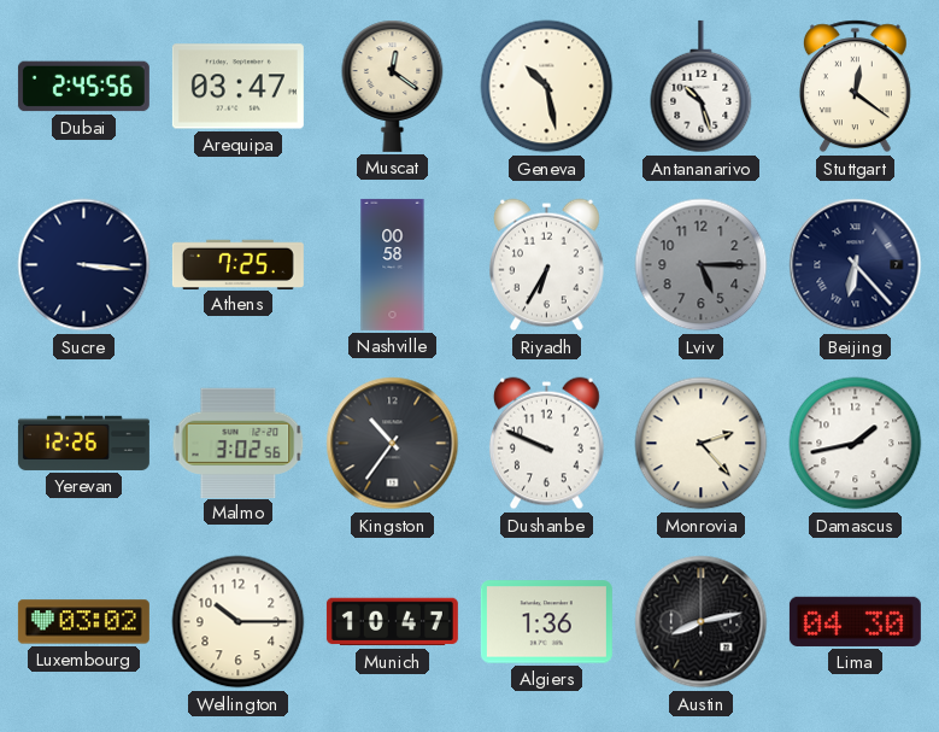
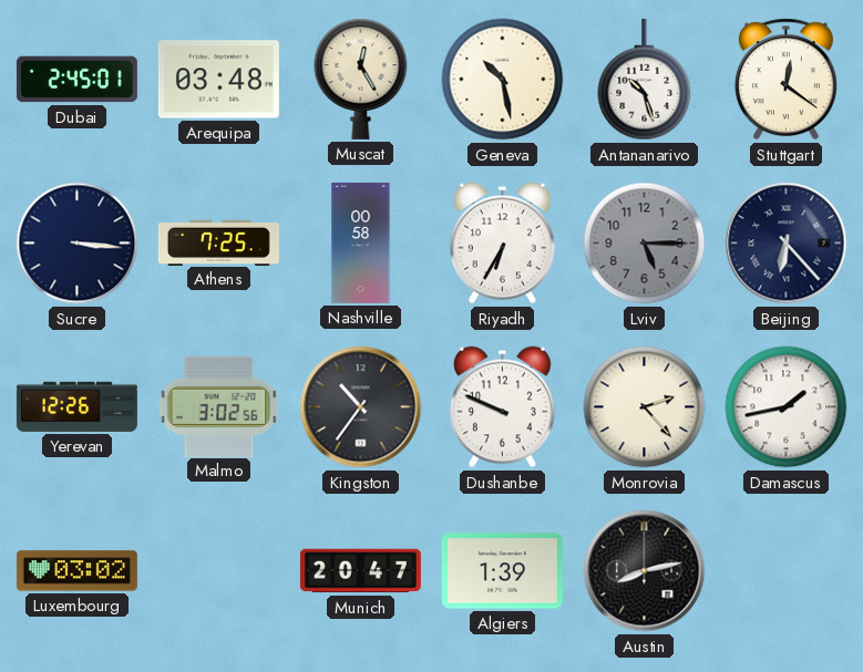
Dubai: 2:45:56 -> 2:45:01 (76, 80)
Arequipa: 03:47 -> 03:48 (218, 80)
Muscat: 12:21 -> 12:25 (361, 79)
Wellington: 10:15 -> none (239, 622)
Munich: 10:47 -> 20:47 (360, 571)
Algiers: 1:36 -> 1:39 (502, 571)
Lima: 04:30 -> none (855, 621)
